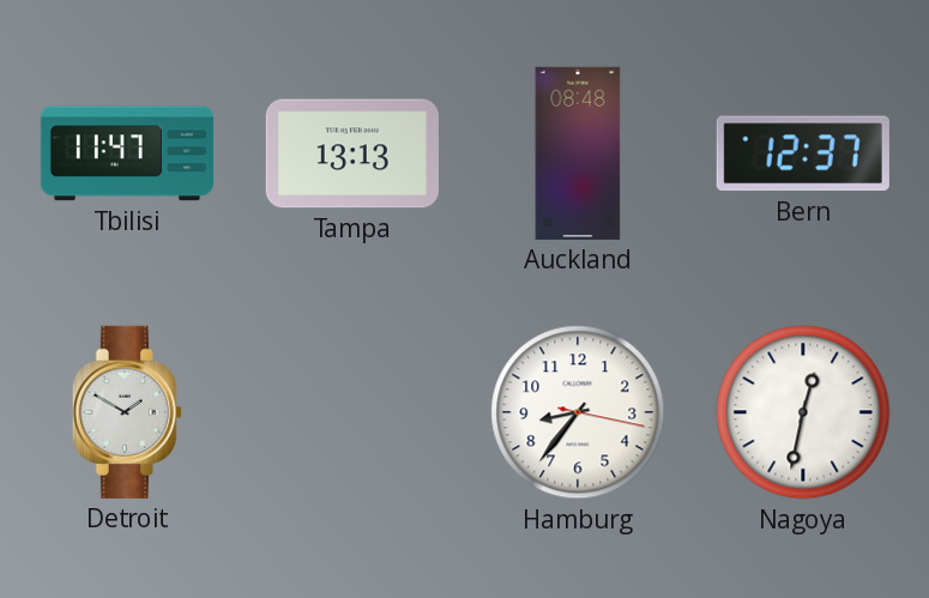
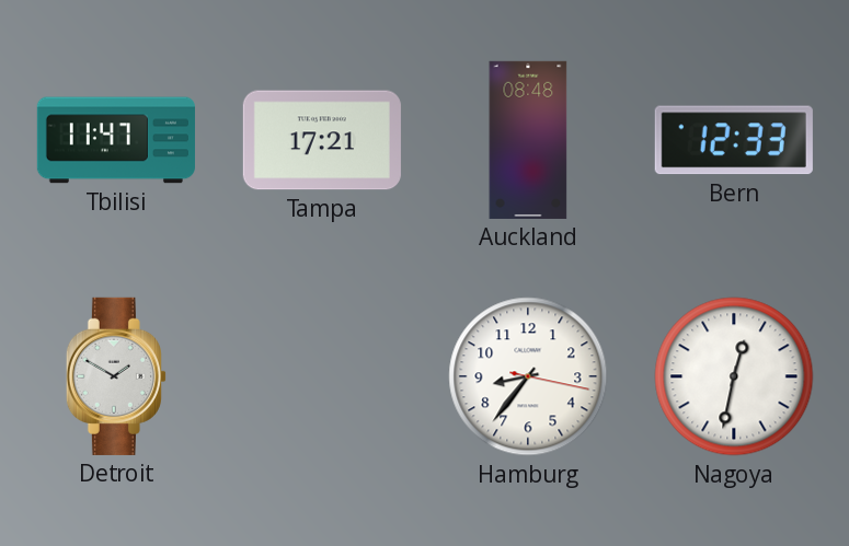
Tampa: 13:13 -> 17:21 (322, 140)
Bern: 12:37 -> 12:33 (734, 140)
